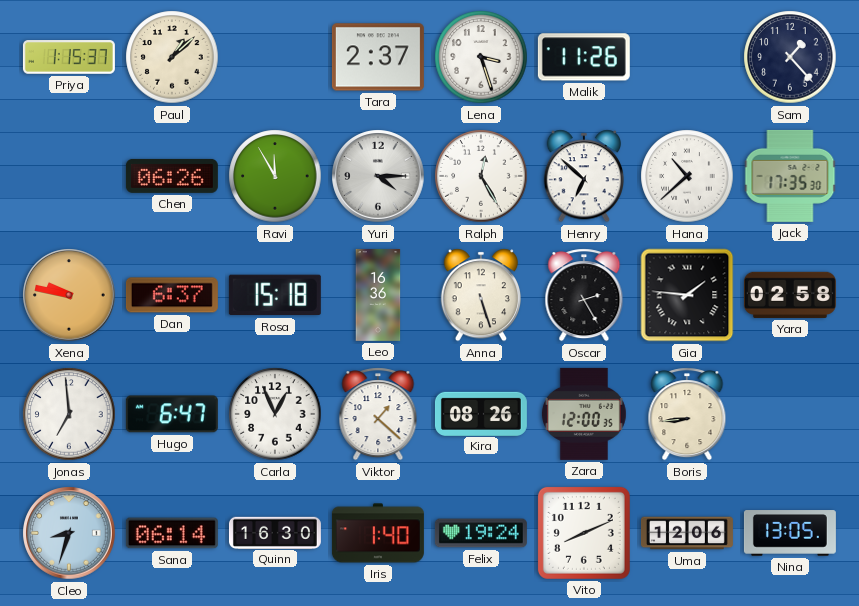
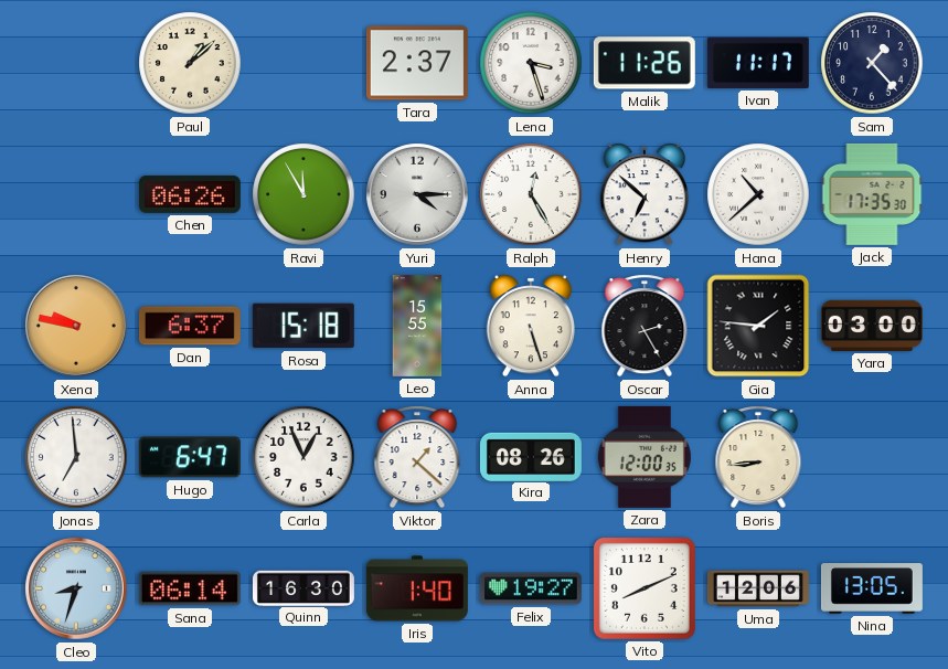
Priya: 1:15 -> none (69, 57)
Ivan: none -> 11:17 (758, 63)
Leo: 16:36 -> 15:55 (417, 326)
Yara: 02:58 -> 03:00 (872, 326)
Felix: 19:24 -> 19:27 (531, 588)
